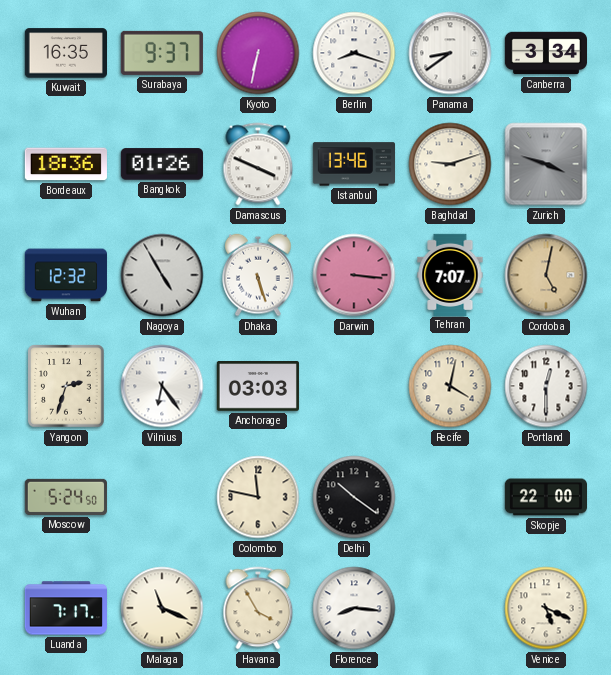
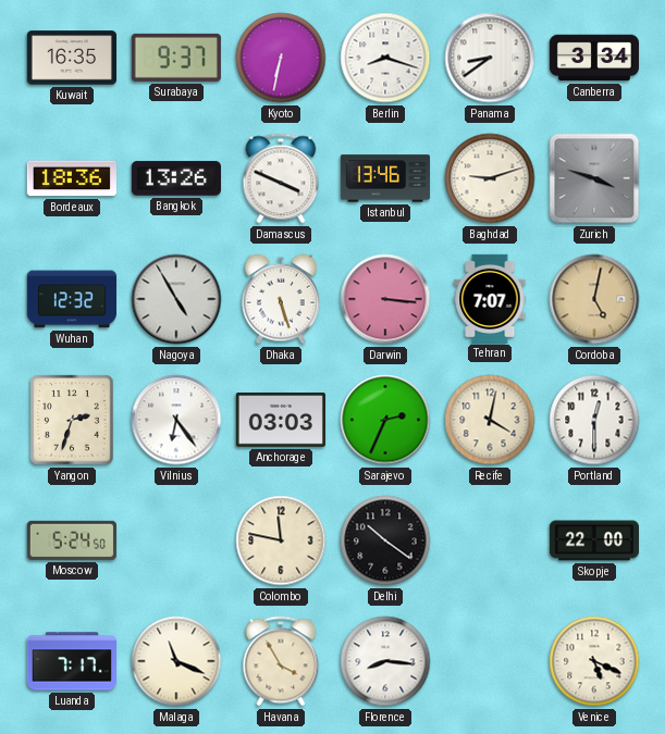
Bangkok: 01:26 -> 13:26 (176, 178)
Sarajevo: none -> 2:34 (385, 420)
